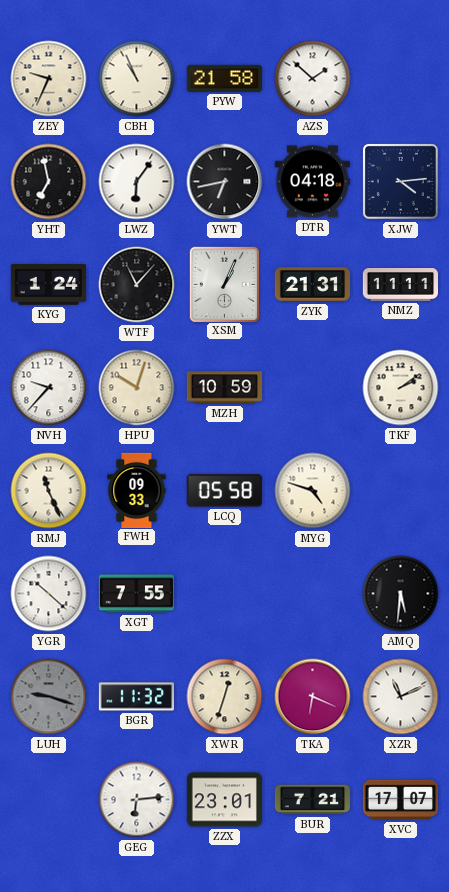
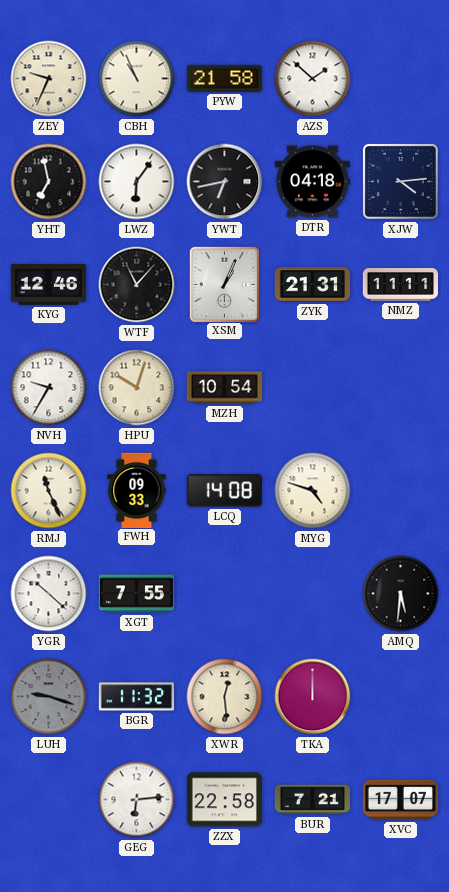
KYG: 1:24 -> 12:46 (48, 285)
NVH: 9:37 -> 9:35 (49, 388)
MZH: 10:59 -> 10:54 (224, 388)
TKF: 2:09 -> none (401, 388)
LCQ: 05:58 -> 14:08 (224, 491)
XWR: 12:33 -> 12:29 (225, 697)
TKA: 6:19 -> 12:00 (313, 697)
XZR: 11:11 -> none (401, 697)
ZZX: 23:01 -> 22:58 (224, 800)
